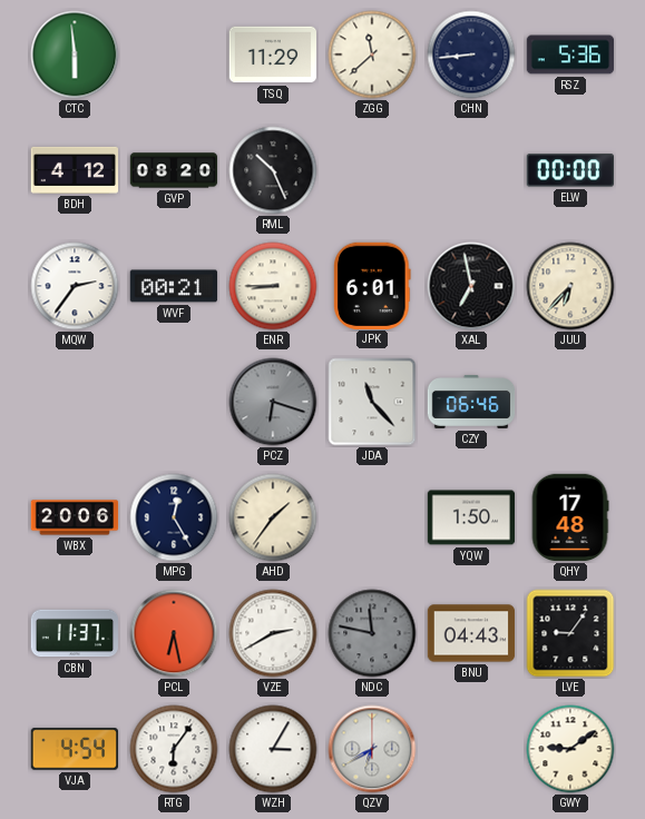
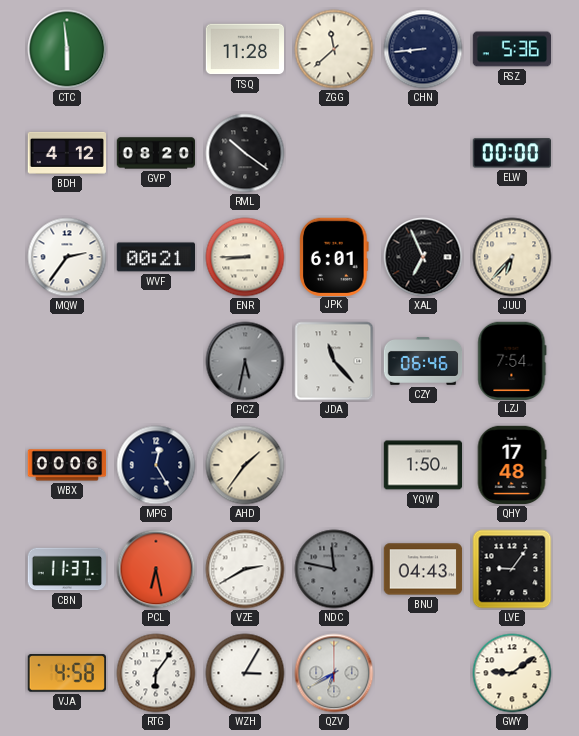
TSQ: 11:29 -> 11:28 (244, 49)
RML: 10:26 -> 10:21 (245, 153)
XAL: 6:58 -> 6:56 (423, 257)
PCZ: 6:18 -> 5:32 (245, 361)
LZJ: none -> 7:54 (512, 360)
WBX: 20:06 -> 00:06 (67, 465)
VJA: 4:54 -> 4:58 (66, 673)
